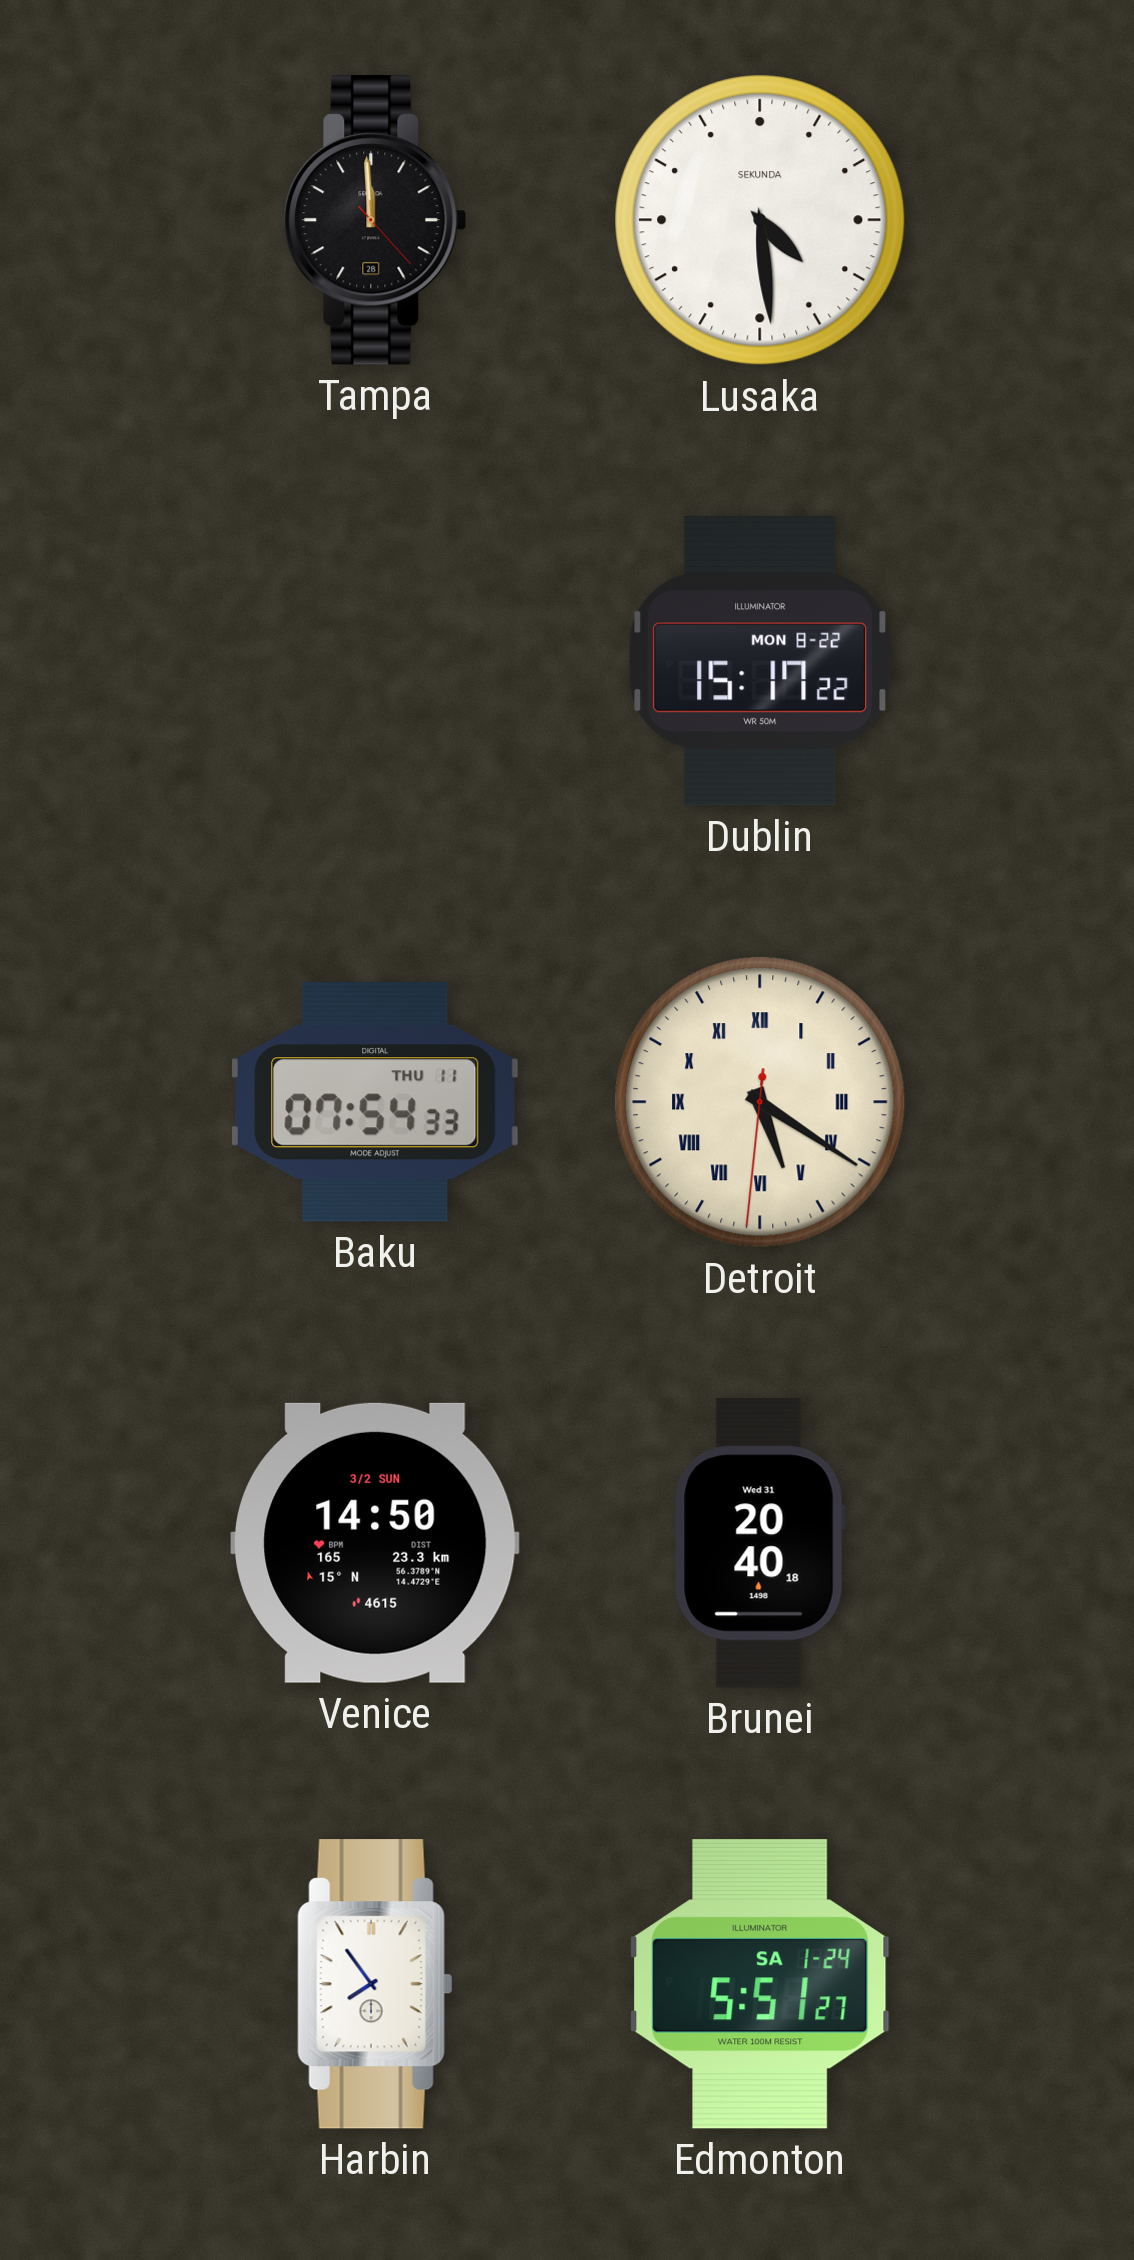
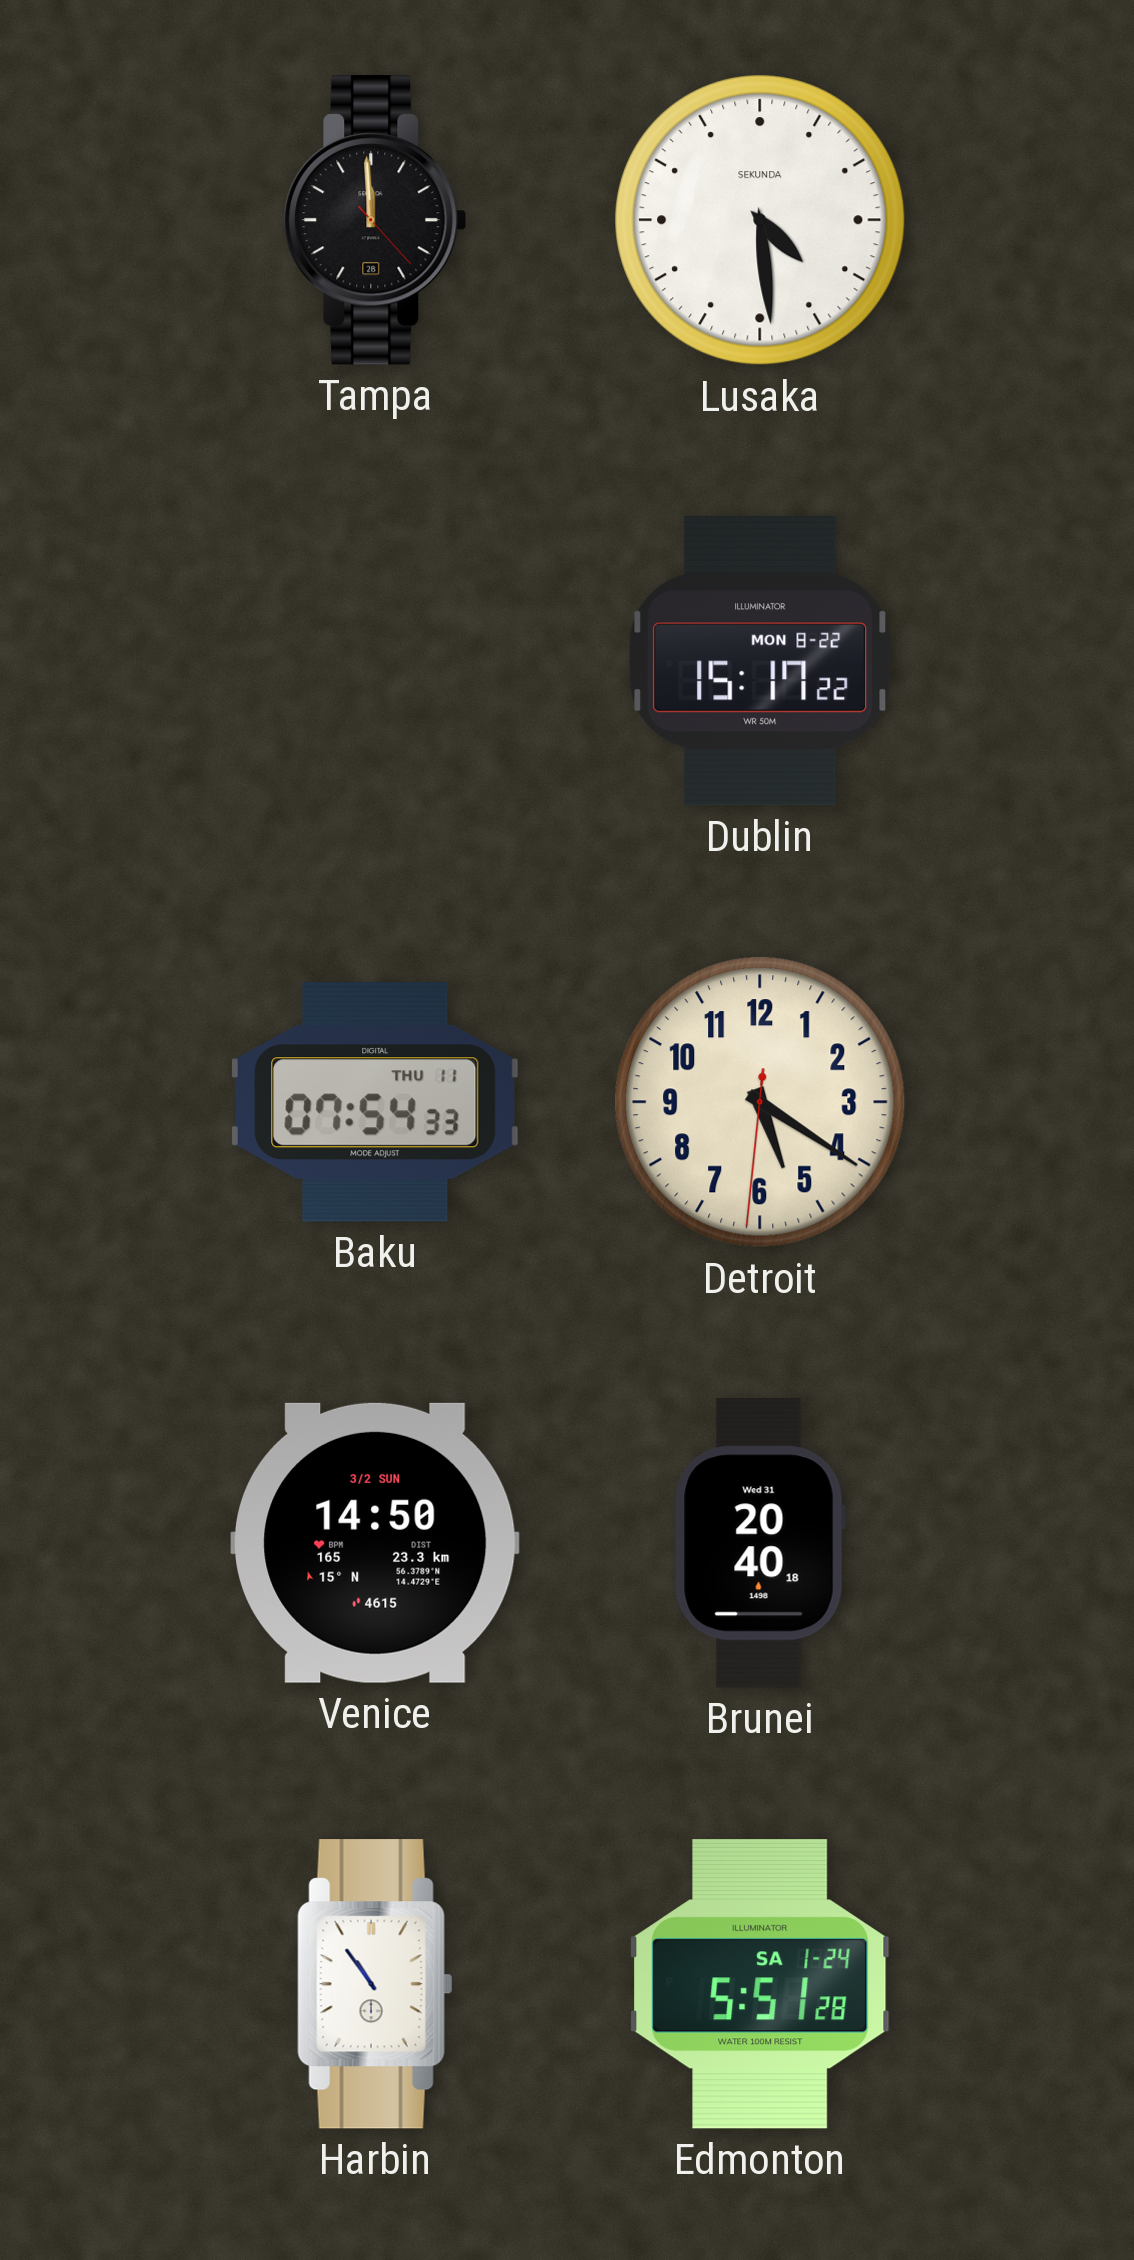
Detroit numerals: Roman -> Arabic (760, 1102)
Harbin: 7:54 -> 10:54 (375, 1984)
Edmonton: 5:51:27 -> 5:51:28 (760, 1984)
